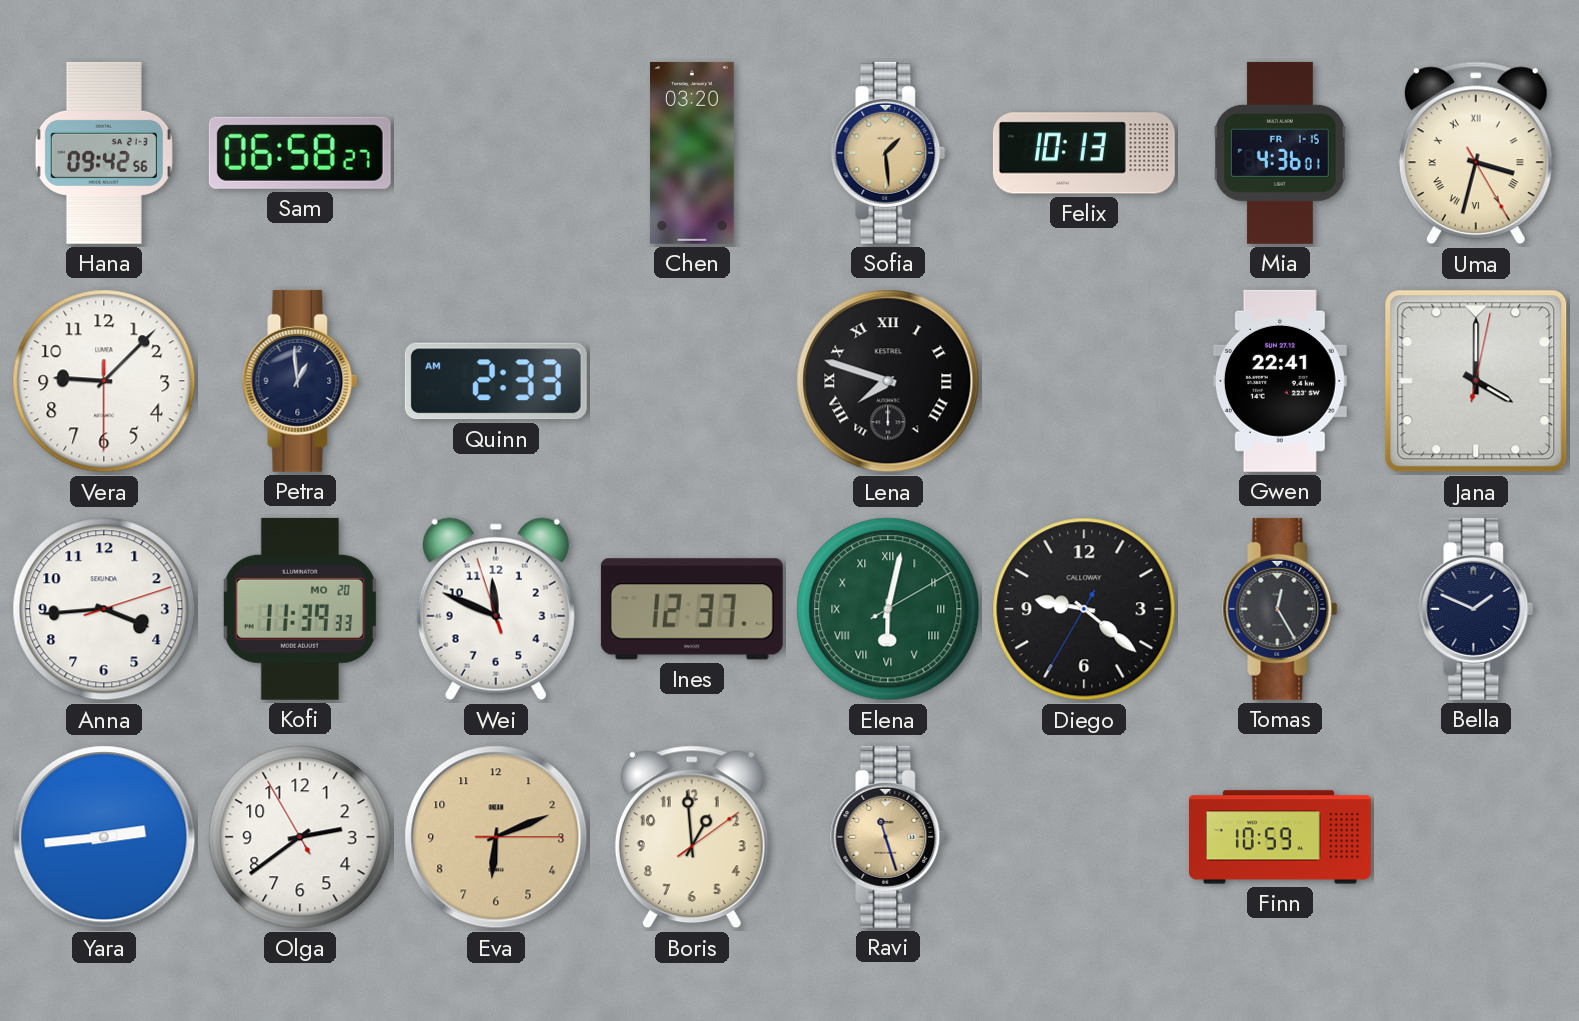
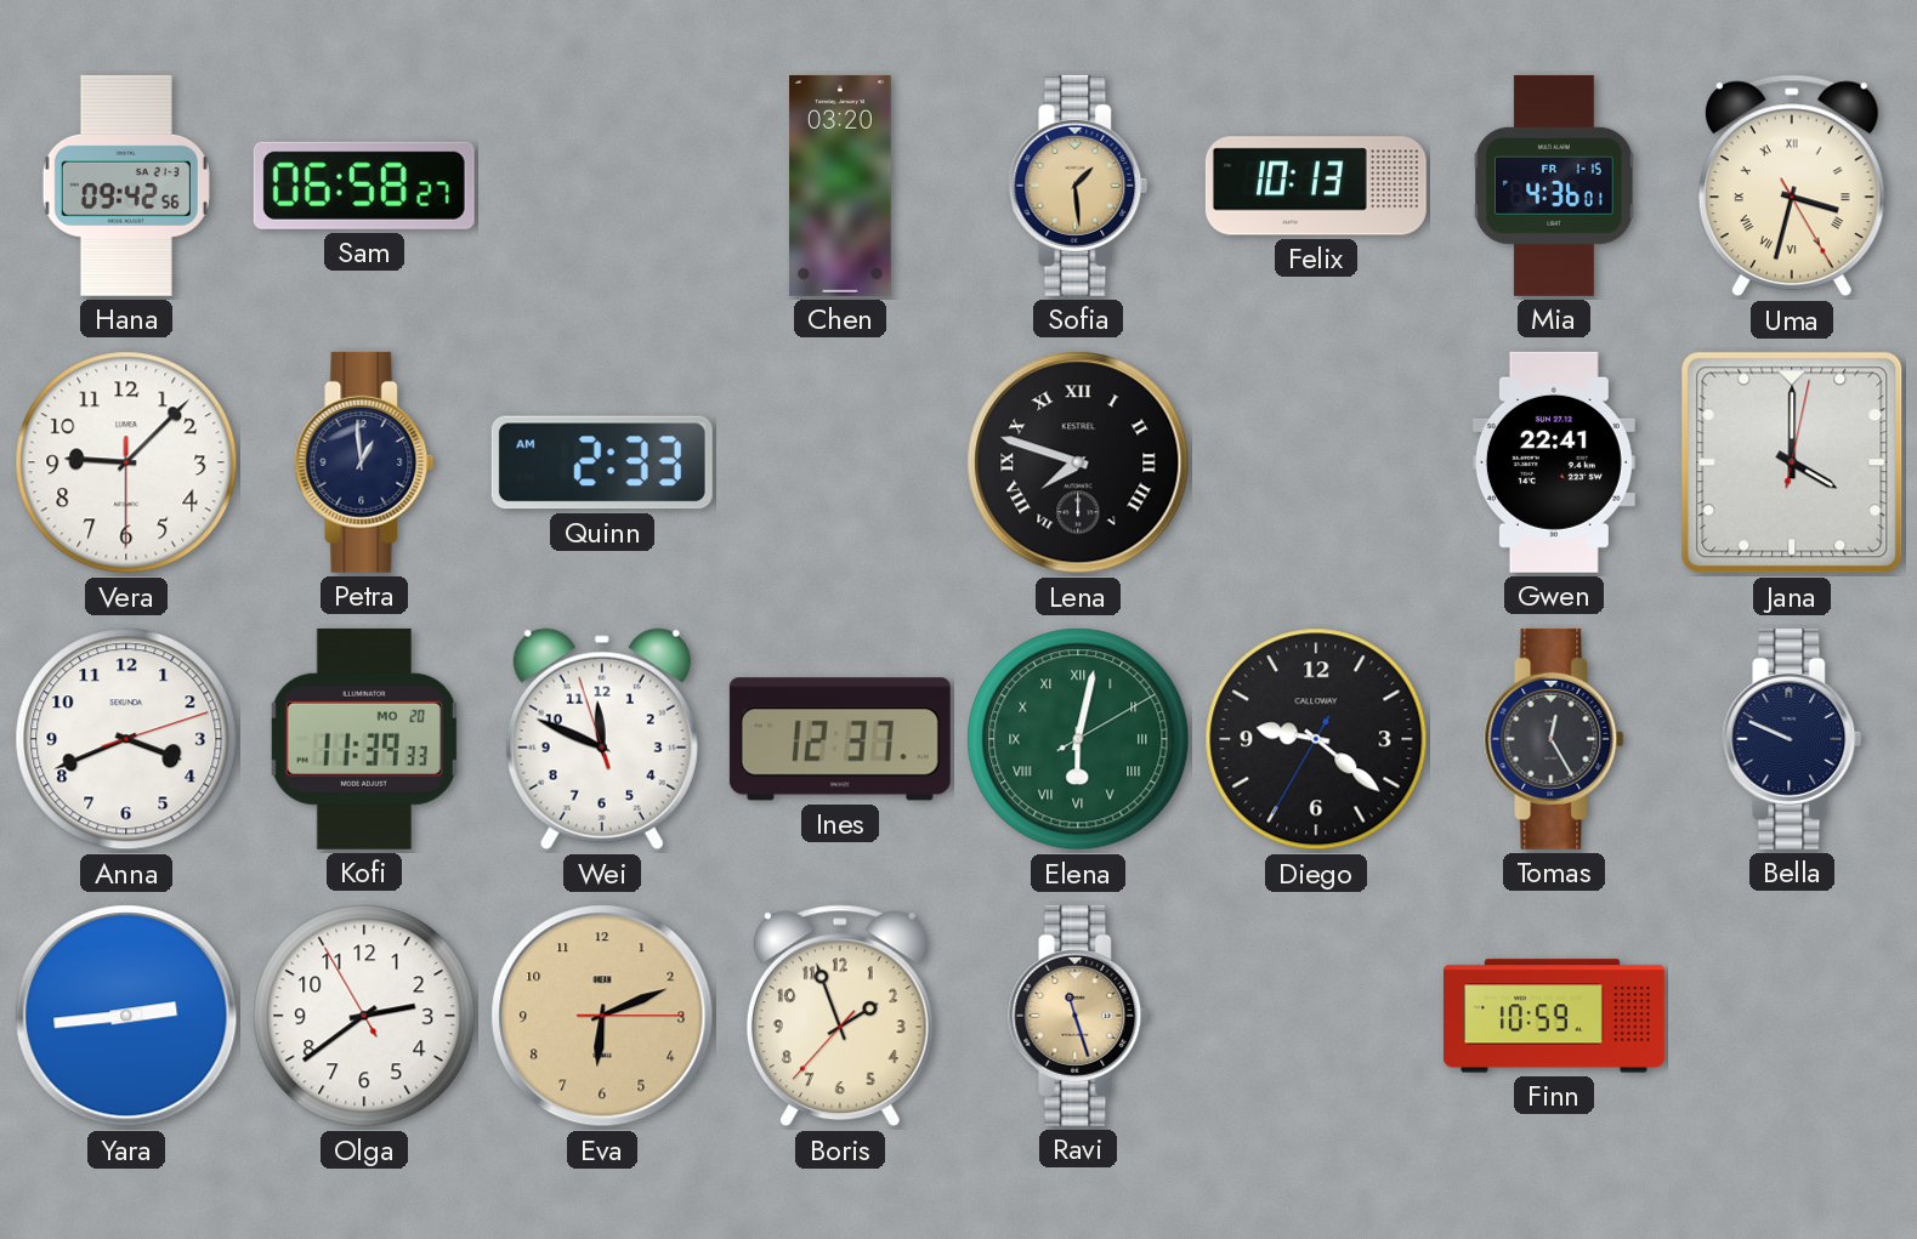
Anna: 3:44 -> 3:41 (126, 739)
Bella: 1:49 -> 9:49 (1792, 739)
Boris: 12:59 -> 1:56 (840, 1016)
